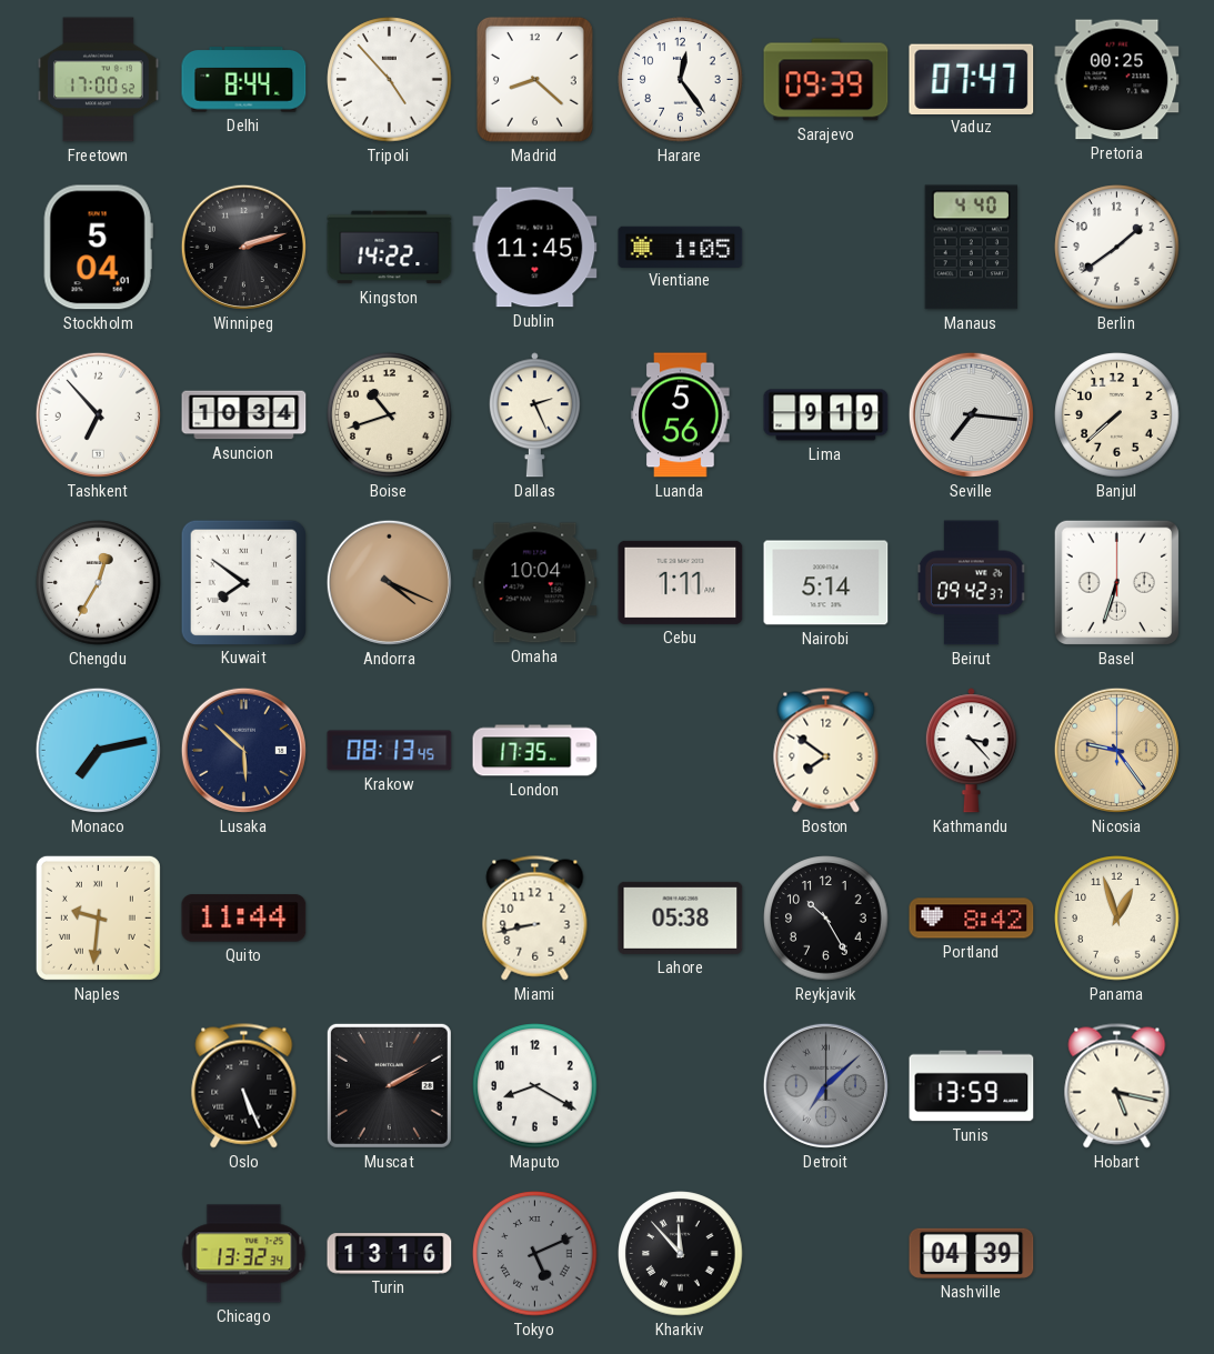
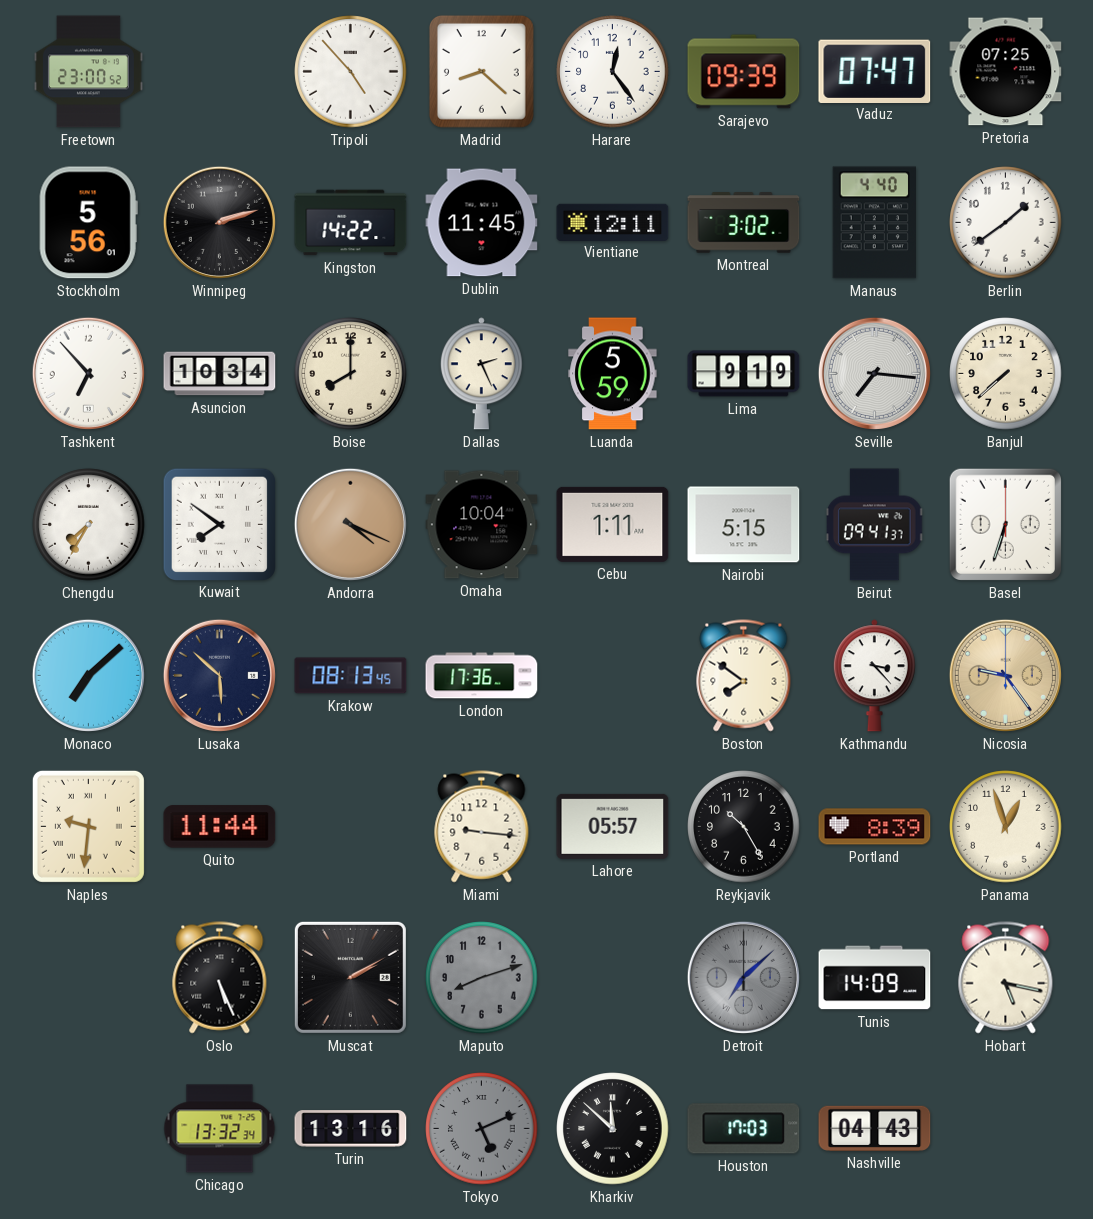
Freetown: 17:00 -> 23:00 (88, 72)
Delhi: 8:44 -> none (244, 80)
Pretoria: 00:25 -> 07:25 (1006, 72)
Stockholm: 5:04 -> 5:56 (88, 223)
Vientiane: 1:05 -> 12:11 (613, 222)
Montreal: none -> 3:02 (744, 223)
Boise: 10:42 -> 8:00 (351, 374)
Luanda: 5:56 -> 5:59 (613, 374)
Chengdu: 12:35 -> 7:35 (89, 525)
Nairobi: 5:14 -> 5:15 (744, 525)
Beirut: 09:42 -> 09:41 (875, 525)
Monaco: 7:13 -> 7:08 (88, 675)
London: 17:35 -> 17:36 (482, 676)
Miami: 8:43 -> 9:16 (482, 827)
Lahore: 05:38 -> 05:57 (613, 826)
Portland: 8:42 -> 8:39 (875, 827)
Maputo: 8:20 -> 8:12 (482, 978)
Maputo dial: white -> grey (482, 978)
Tunis: 13:59 -> 14:09 (875, 978)
Kharkiv: 11:53 -> 11:52 (613, 1129)
Houston: none -> 17:03 (744, 1129)
Nashville: 04:39 -> 04:43 (875, 1128)
